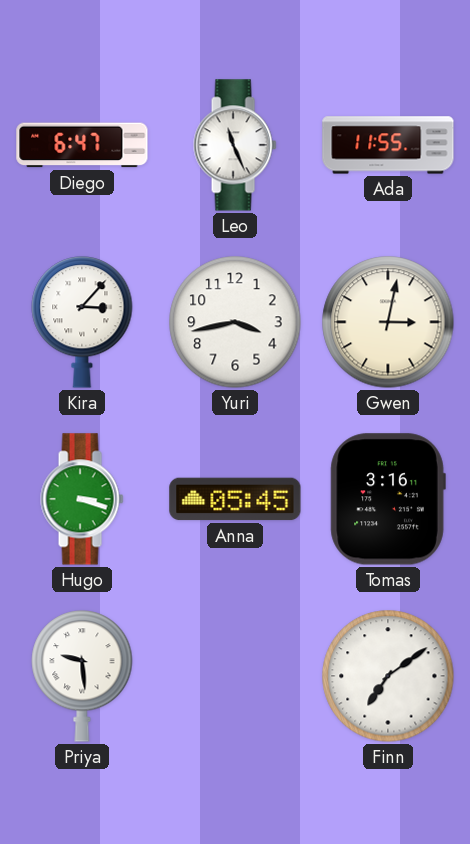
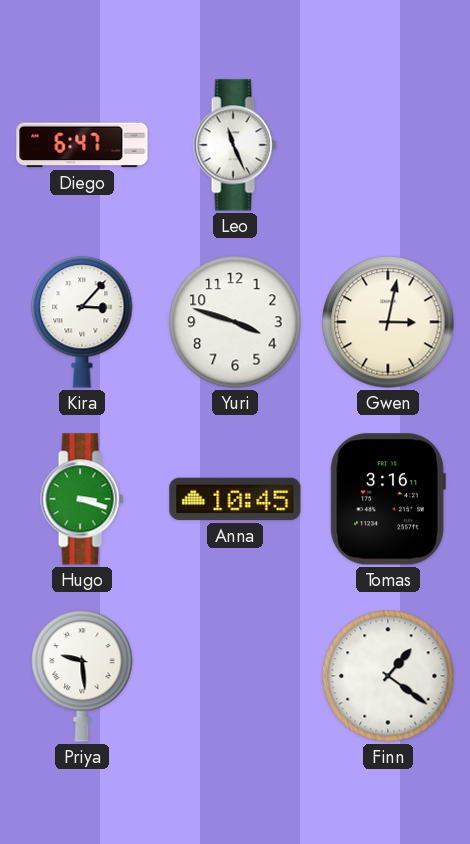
Ada: 11:55 -> none (388, 145)
Yuri: 3:43 -> 3:48 (235, 322)
Anna: 05:45 -> 10:45 (235, 499)
Finn: 7:09 -> 1:21 (388, 676)
